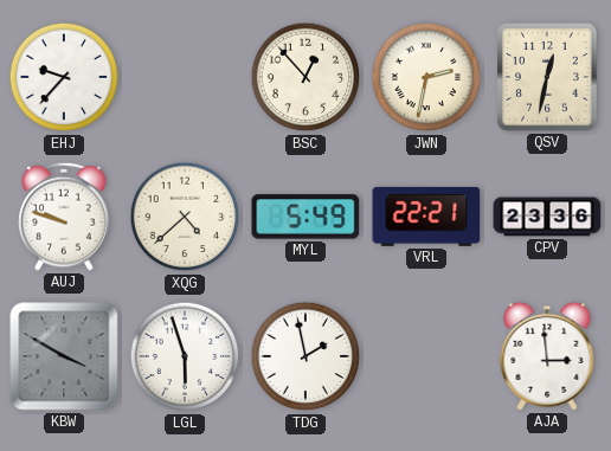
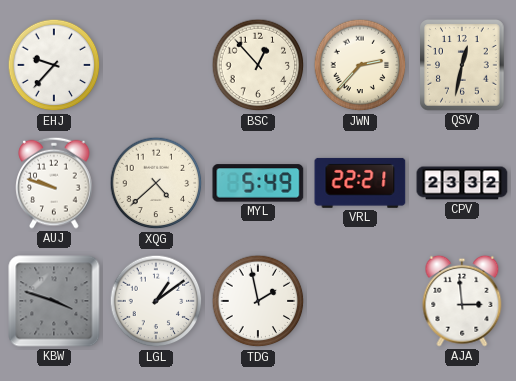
JWN: 2:32 -> 2:37 (360, 65)
CPV: 23:36 -> 23:32 (462, 183)
KBW: 3:50 -> 3:48 (54, 301)
LGL: 5:57 -> 1:09 (156, 301)
